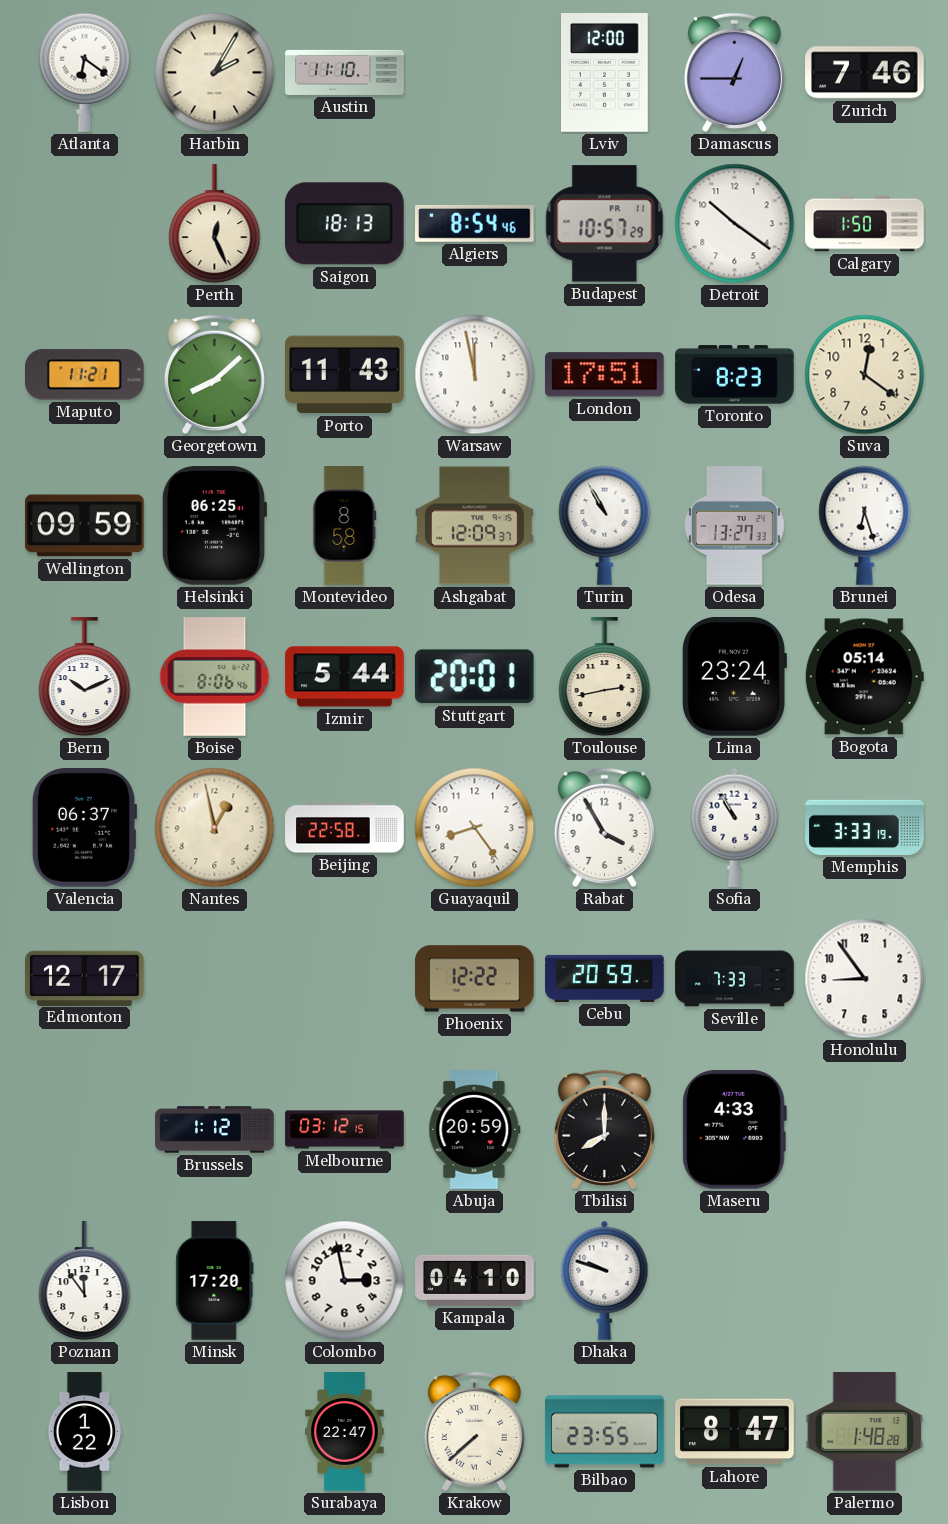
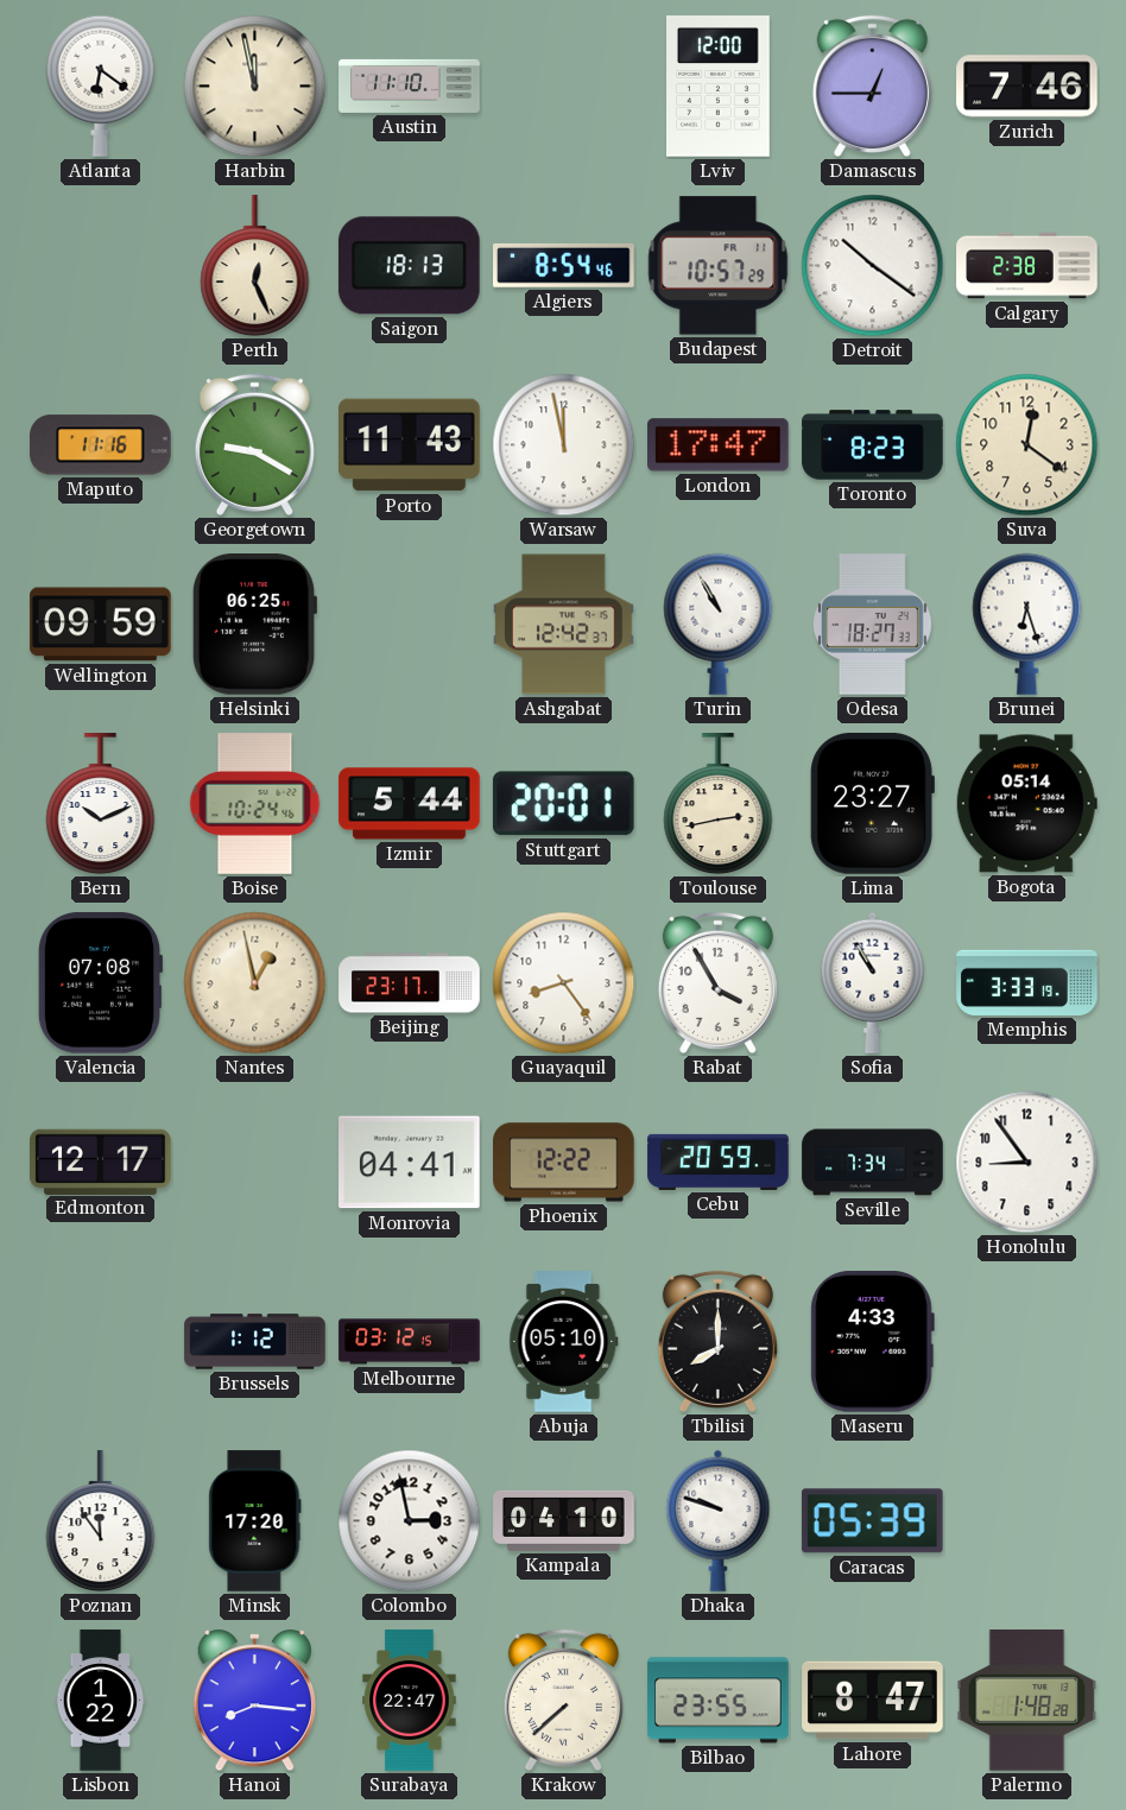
Harbin: 2:05 -> 11:58 (255, 87)
Calgary: 1:50 -> 2:38 (1027, 266)
Maputo: 11:21 -> 11:16 (101, 445)
Georgetown: 8:08 -> 9:20 (254, 444)
London: 17:51 -> 17:47 (719, 445)
Montevideo: 8:58 -> none (345, 526)
Ashgabat: 12:09 -> 12:42 (564, 625)
Odesa: 13:27 -> 18:27 (873, 625)
Boise: 8:06 -> 10:24 (255, 804)
Lima: 23:24 -> 23:27 (872, 804)
Valencia: 06:37 -> 07:08 (100, 983)
Beijing: 22:58 -> 23:17 (410, 983)
Monrovia: none -> 04:41 (410, 1163)
Seville: 7:33 -> 7:34 (873, 1163)
Abuja: 20:59 -> 05:10 (564, 1342)
Caracas: none -> 05:39 (872, 1521)
Hanoi: none -> 8:16 (254, 1702)
